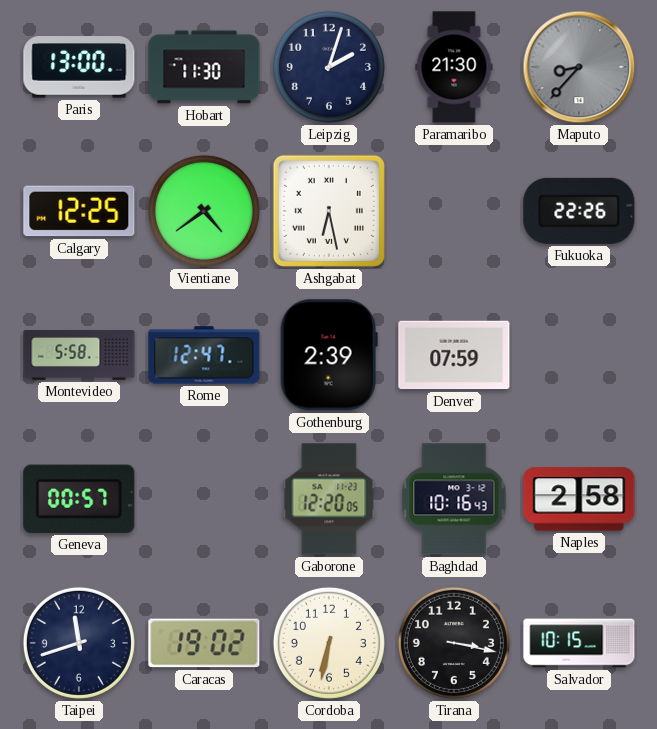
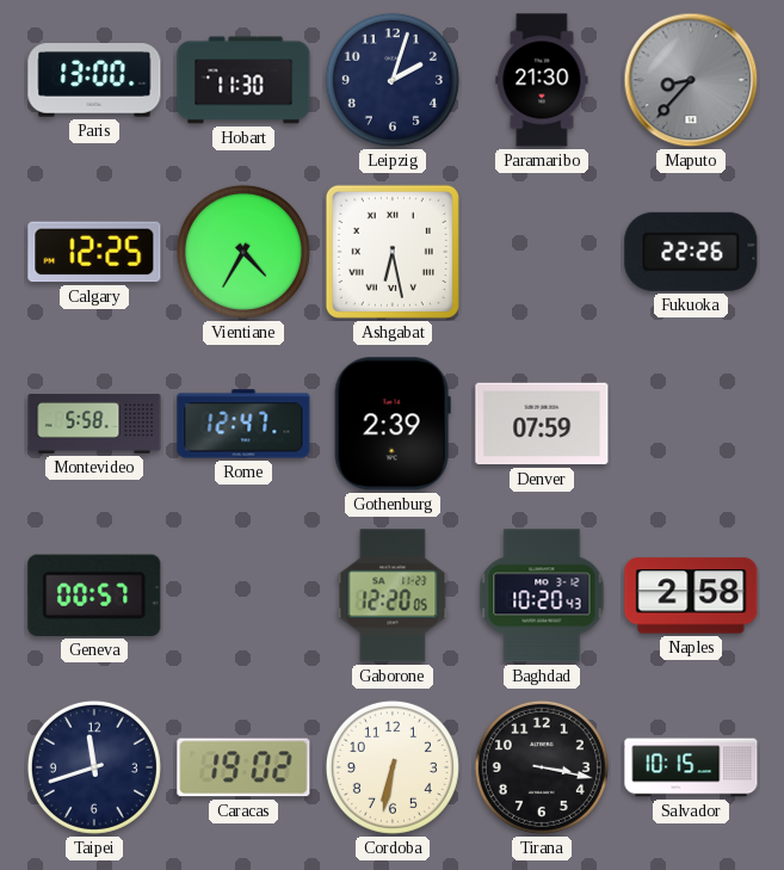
Vientiane: 4:39 -> 4:35 (243, 252)
Baghdad: 10:16 -> 10:20 (542, 596)
